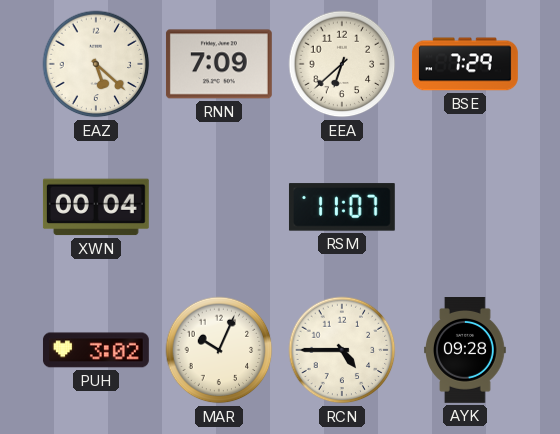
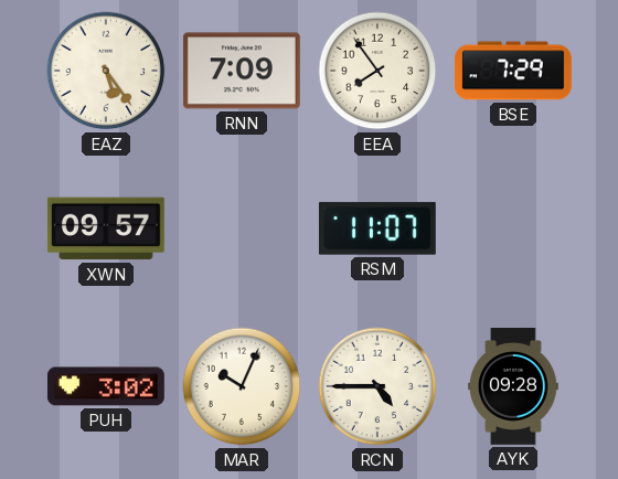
EAZ: 5:22 -> 5:24 (106, 71)
EEA: 6:38 -> 7:54 (377, 71)
XWN: 00:04 -> 09:57 (106, 228)
